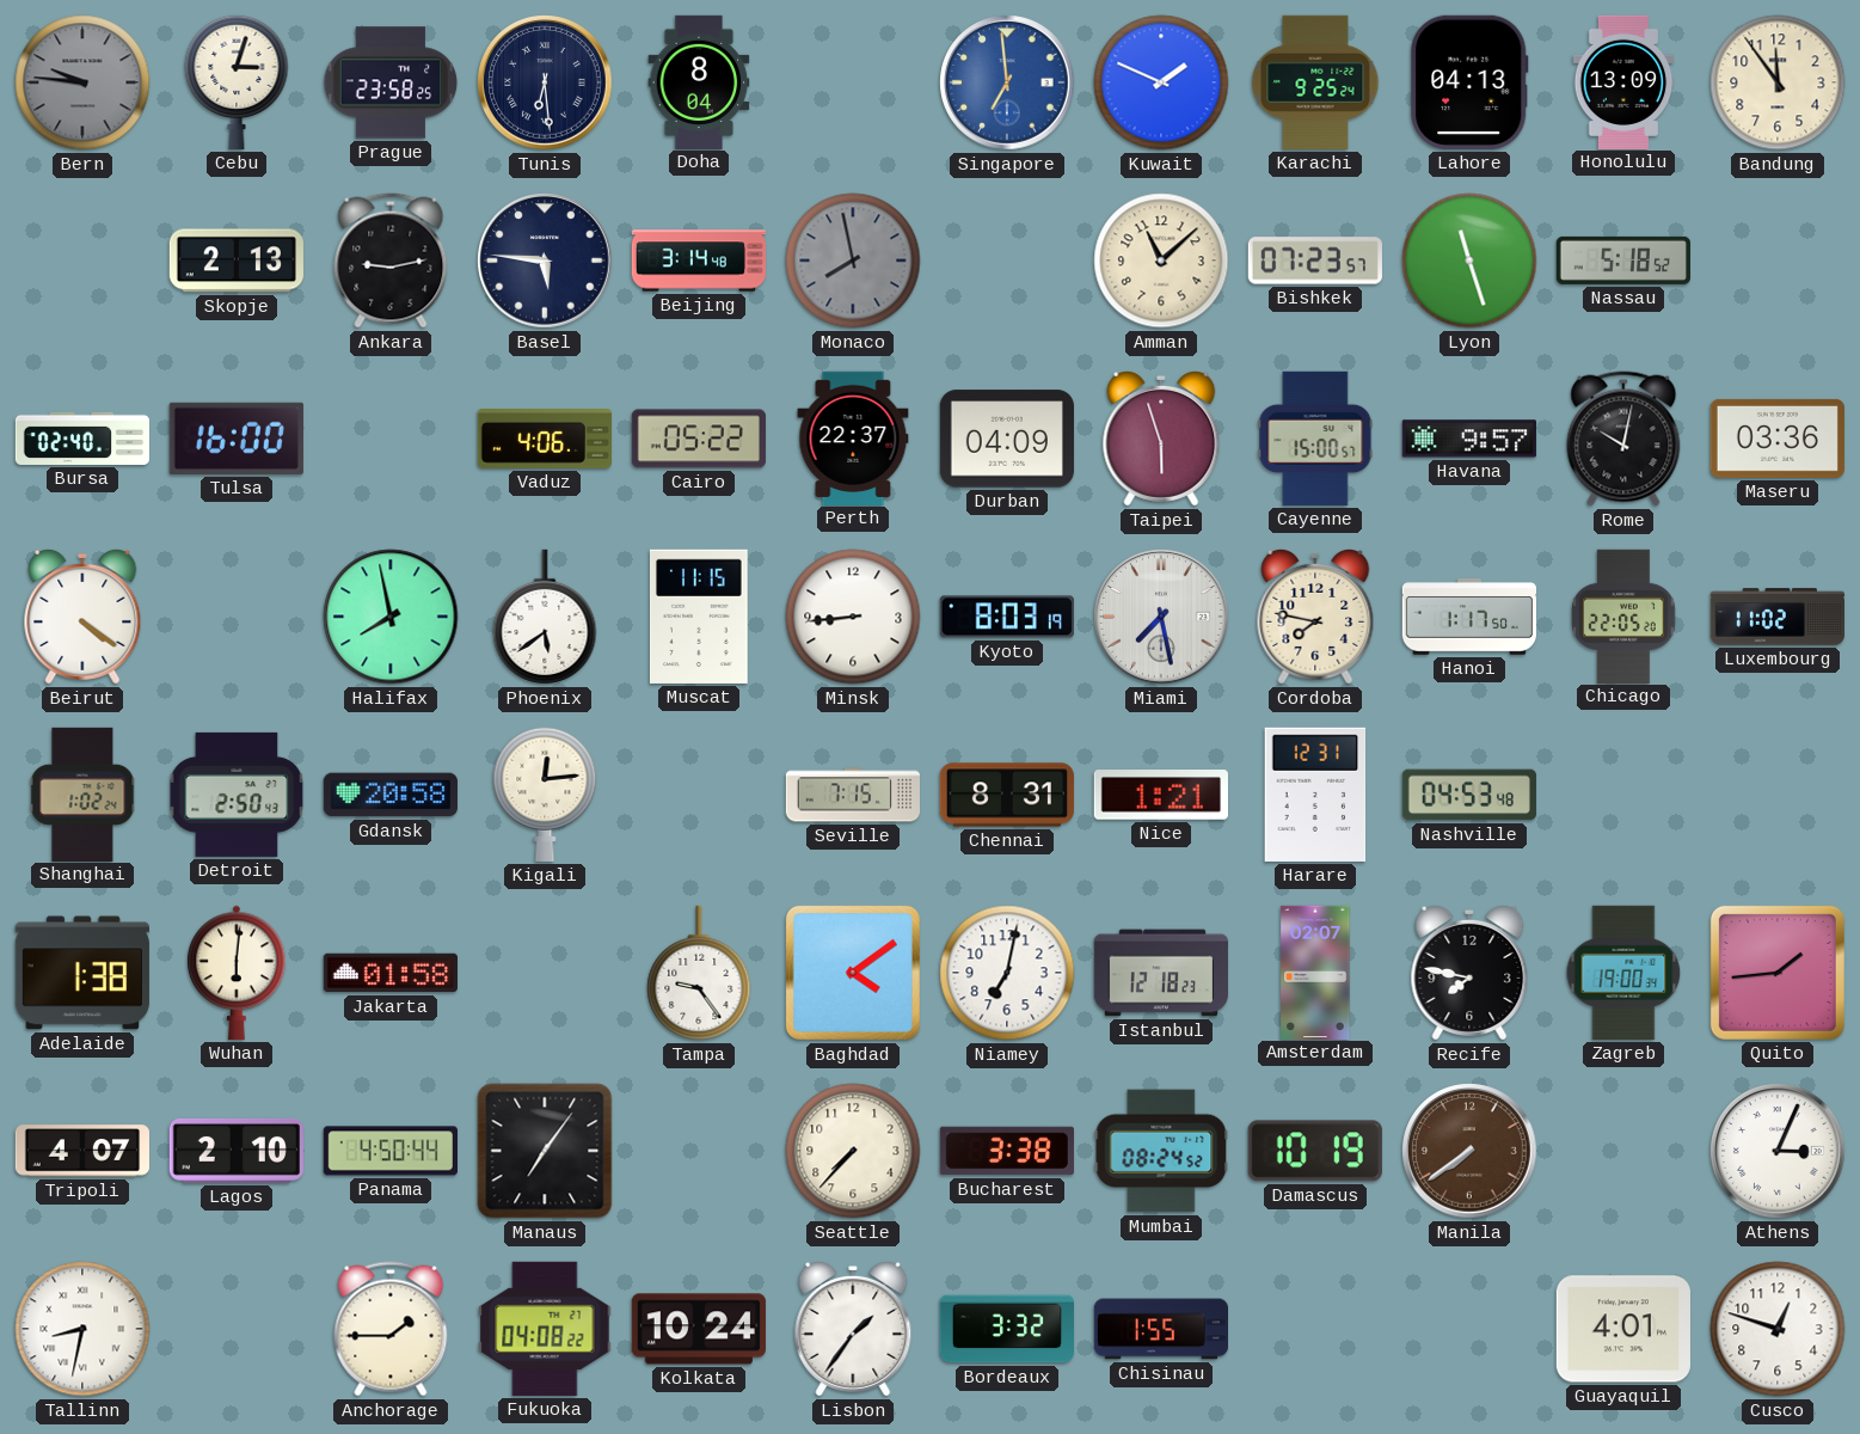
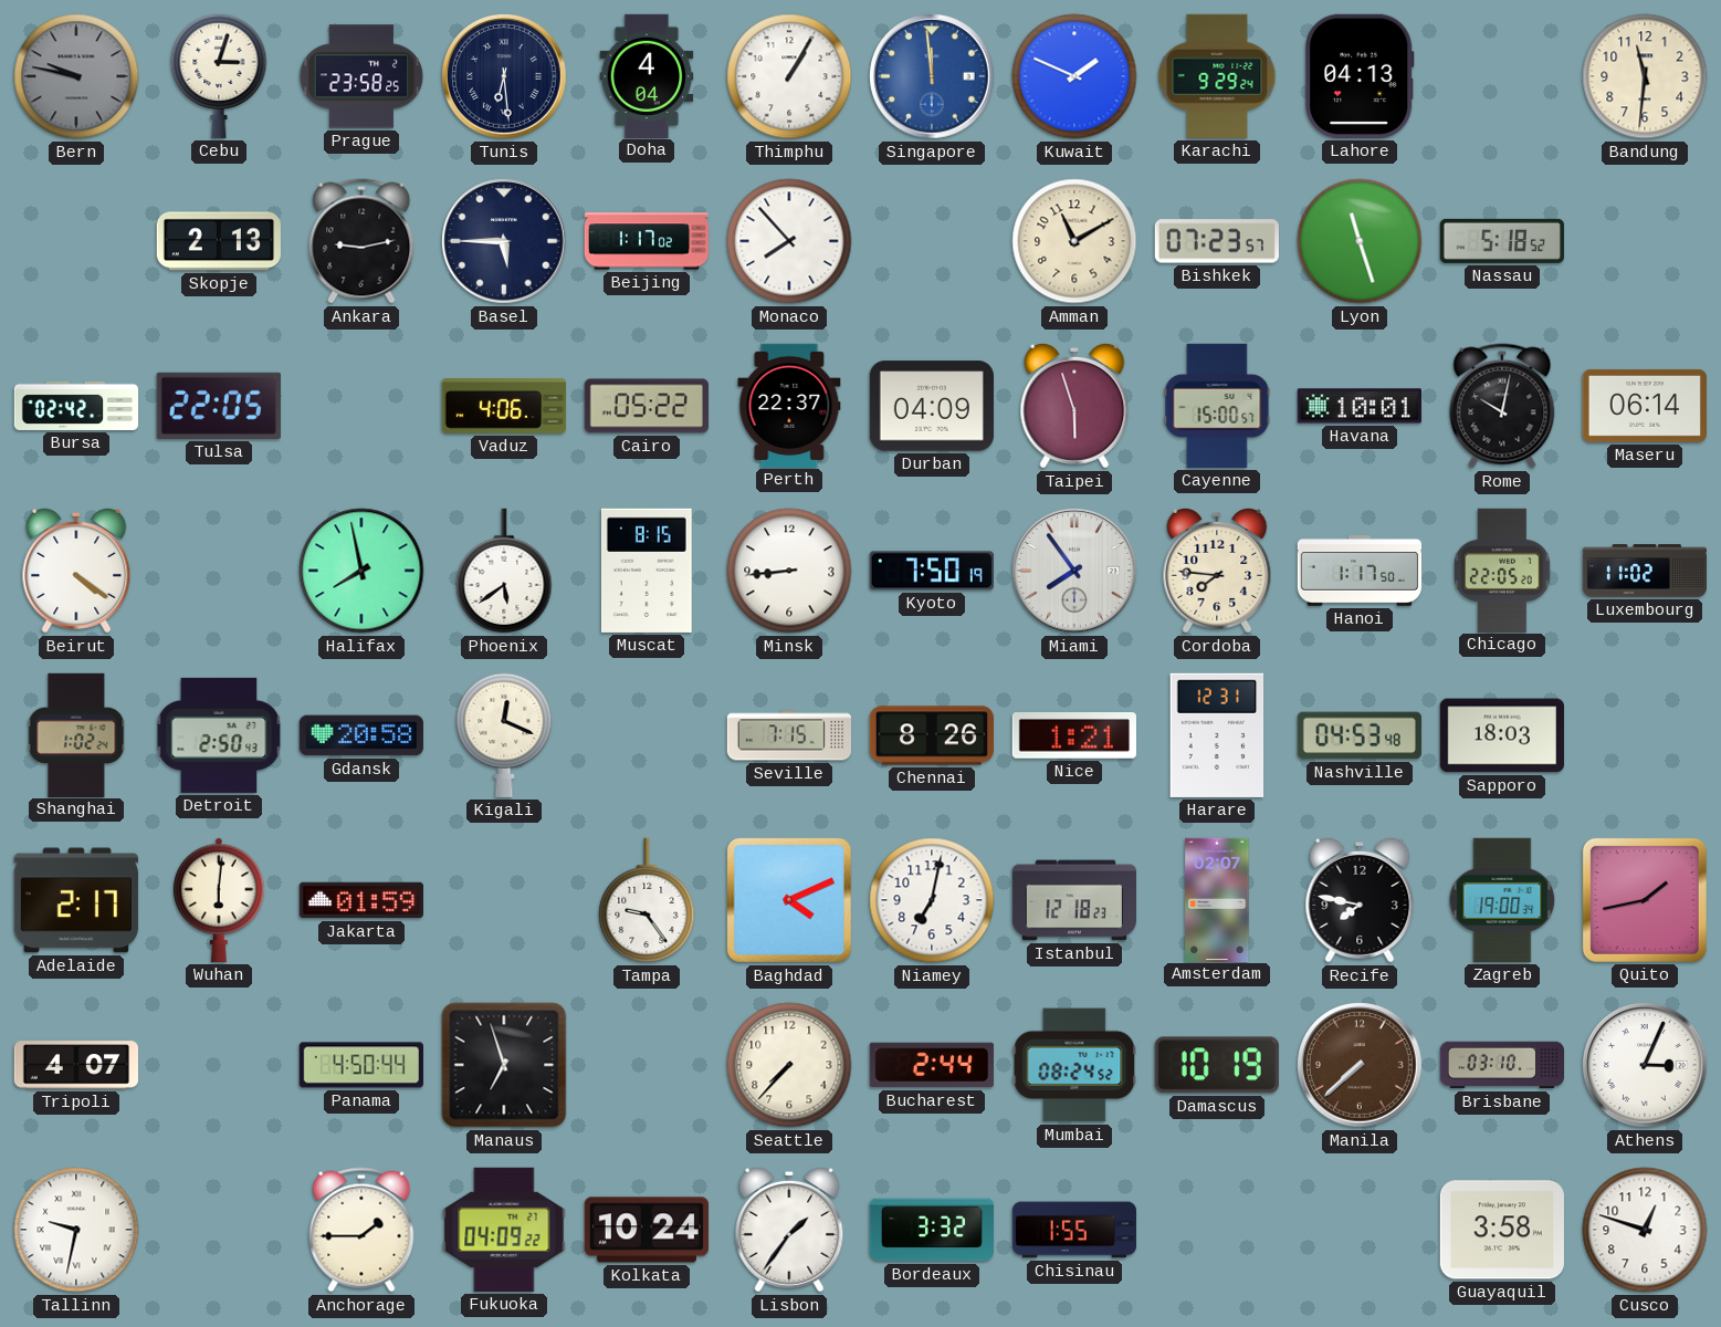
Bern: 9:46 -> 9:47 (76, 76)
Doha: 8:04 -> 4:04 (647, 75)
Thimphu: none -> 1:05 (789, 76)
Singapore: 6:59 -> 11:59 (932, 76)
Karachi: 9:25 -> 9:29 (1217, 76)
Honolulu: 13:09 -> none (1623, 81)
Bandung: 11:54 -> 11:31 (1645, 76)
Basel: 5:46 -> 5:45 (504, 241)
Beijing: 3:14 -> 1:17 (646, 241)
Monaco: 7:58 -> 7:53 (789, 241)
Monaco dial: grey -> white (789, 241)
Amman: 11:08 -> 11:10 (1074, 241)
Bursa: 02:40 -> 02:42 (75, 406)
Tulsa: 16:00 -> 22:05 (219, 406)
Havana: 9:57 -> 10:01 (1360, 406)
Maseru: 03:36 -> 06:14 (1645, 406)
Muscat: 11:15 -> 8:15 (647, 571)
Kyoto: 8:03 -> 7:50 (932, 571)
Miami: 7:28 -> 7:54 (1074, 571)
Cordoba: 7:47 -> 7:46 (1217, 571)
Kigali: 12:14 -> 12:19 (504, 734)
Chennai: 8:31 -> 8:26 (931, 735)
Sapporo: none -> 18:03 (1502, 735)
Adelaide: 1:38 -> 2:17 (76, 900)
Jakarta: 01:58 -> 01:59 (361, 900)
Baghdad: 4:09 -> 4:11 (789, 900)
Quito: 1:44 -> 1:43 (1645, 900)
Lagos: 2:10 -> none (237, 1151)
Manaus: 7:06 -> 6:57 (504, 1065)
Bucharest: 3:38 -> 2:44 (932, 1065)
Manila: 7:39 -> 7:38 (1360, 1065)
Brisbane: none -> 03:10 (1501, 1065)
Tallinn: 8:32 -> 9:32 (76, 1230)
Fukuoka: 04:08 -> 04:09 (504, 1230)
Guayaquil: 4:01 -> 3:58 (1502, 1230)
